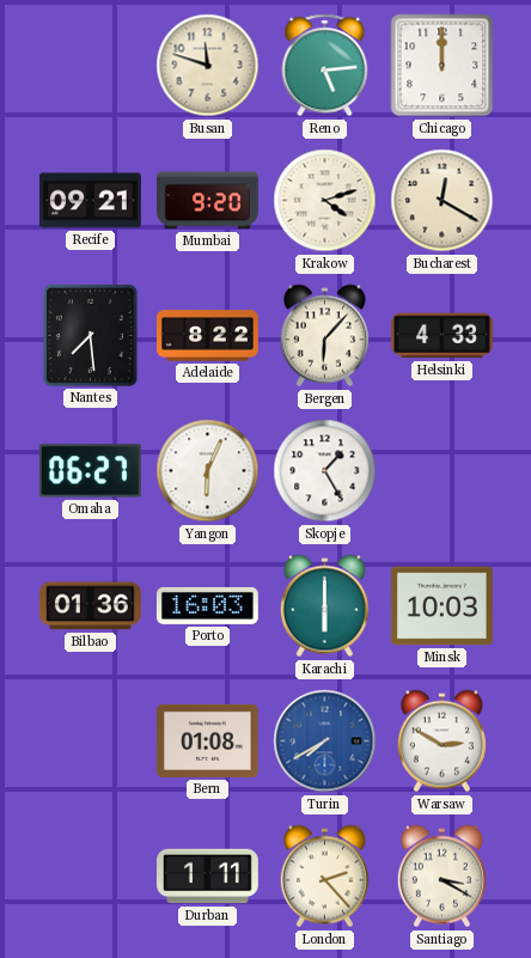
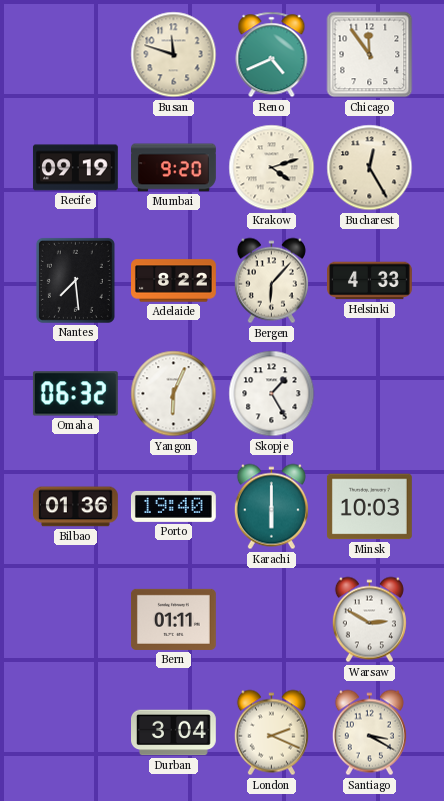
Reno: 5:14 -> 4:41 (272, 55)
Chicago: 12:00 -> 11:54 (370, 55)
Recife: 09:21 -> 09:19 (75, 168)
Bucharest: 12:20 -> 12:25 (370, 168)
Omaha: 06:27 -> 06:32 (75, 394)
Porto: 16:03 -> 19:40 (174, 506)
Bern: 01:08 -> 01:11 (174, 619)
Turin: 7:40 -> none (325, 742)
Durban: 1:11 -> 3:04 (174, 733)
London: 2:23 -> 2:19 (271, 733)
